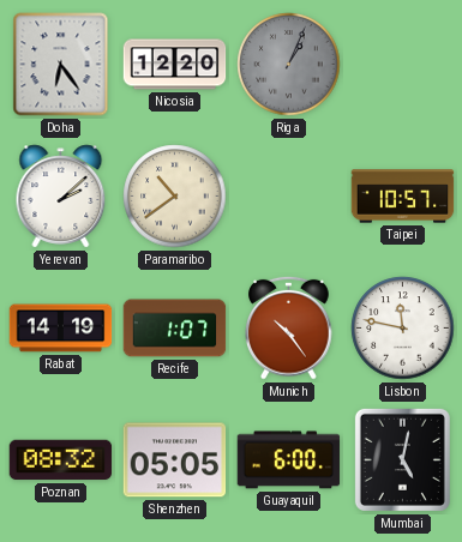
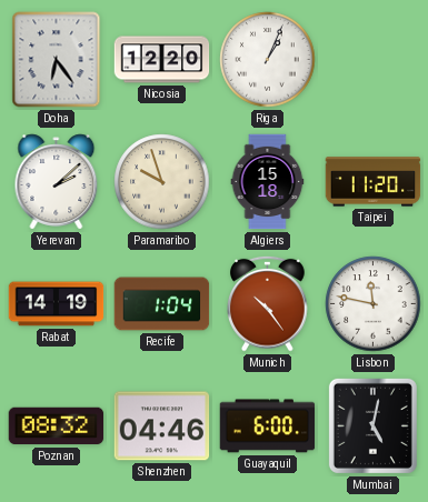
Riga dial: grey -> white (268, 60)
Paramaribo: 10:39 -> 9:57 (162, 182)
Algiers: none -> 15:18 (268, 182)
Taipei: 10:57 -> 11:20 (374, 182)
Recife: 1:07 -> 1:04 (162, 304)
Shenzhen: 05:05 -> 04:46 (162, 426)
